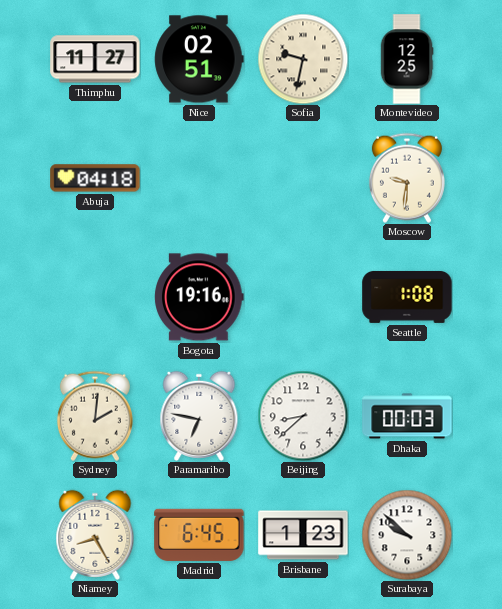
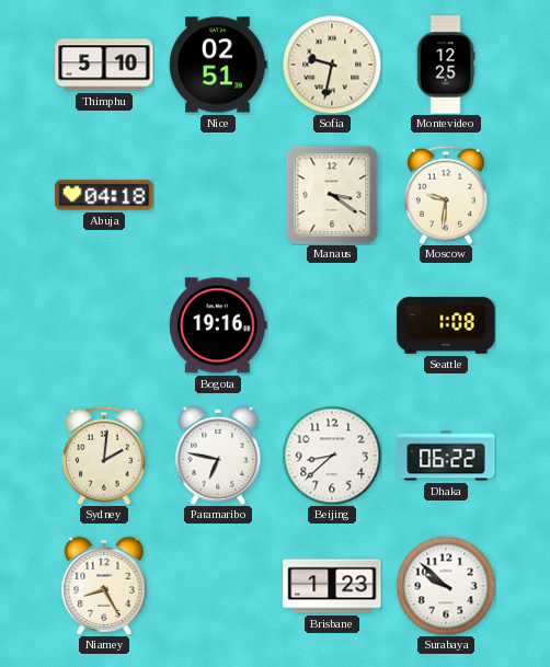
Thimphu: 11:27 -> 5:10 (104, 65)
Manaus: none -> 3:21 (332, 195)
Dhaka: 00:03 -> 06:22 (446, 456)
Madrid: 6:45 -> none (199, 535)
